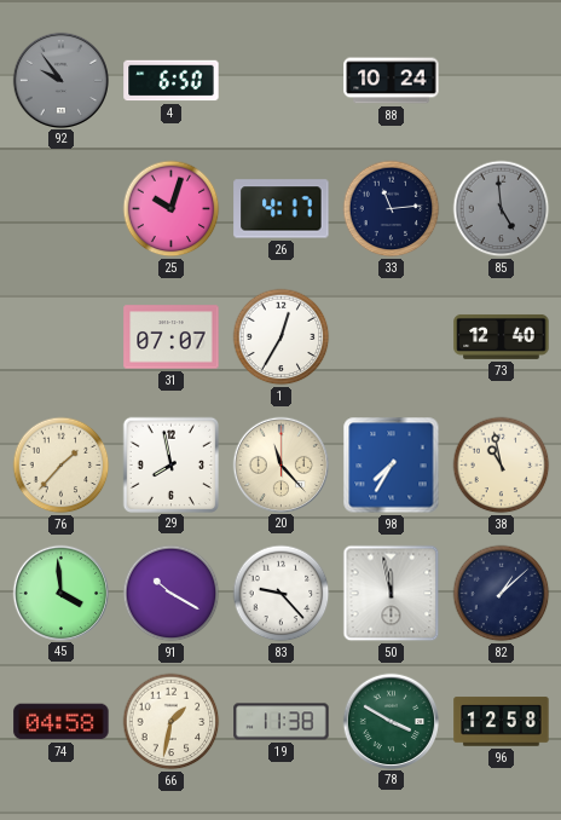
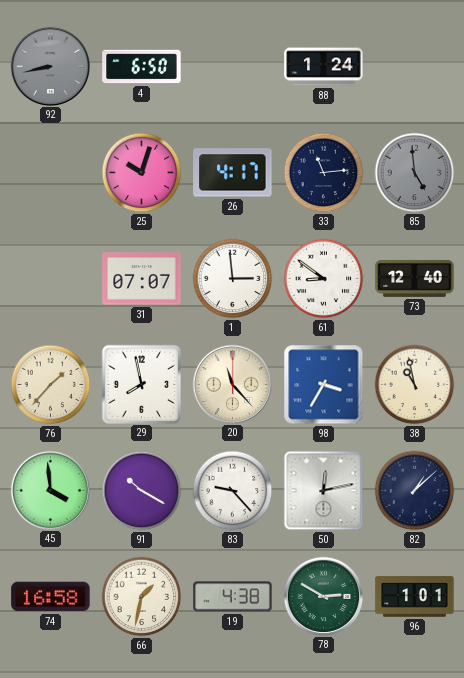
92: 9:54 -> 8:43 (50, 66)
88: 10:24 -> 1:24 (324, 67)
1: 12:35 -> 2:59 (233, 279)
61: none -> 8:51 (324, 279)
98: 7:35 -> 3:35 (324, 385)
50: 11:58 -> 12:13 (324, 491)
74: 04:58 -> 16:58 (51, 597)
19: 11:38 -> 4:38 (233, 597)
78: 3:50 -> 2:50 (323, 596)
96: 12:58 -> 1:01 (415, 597)
